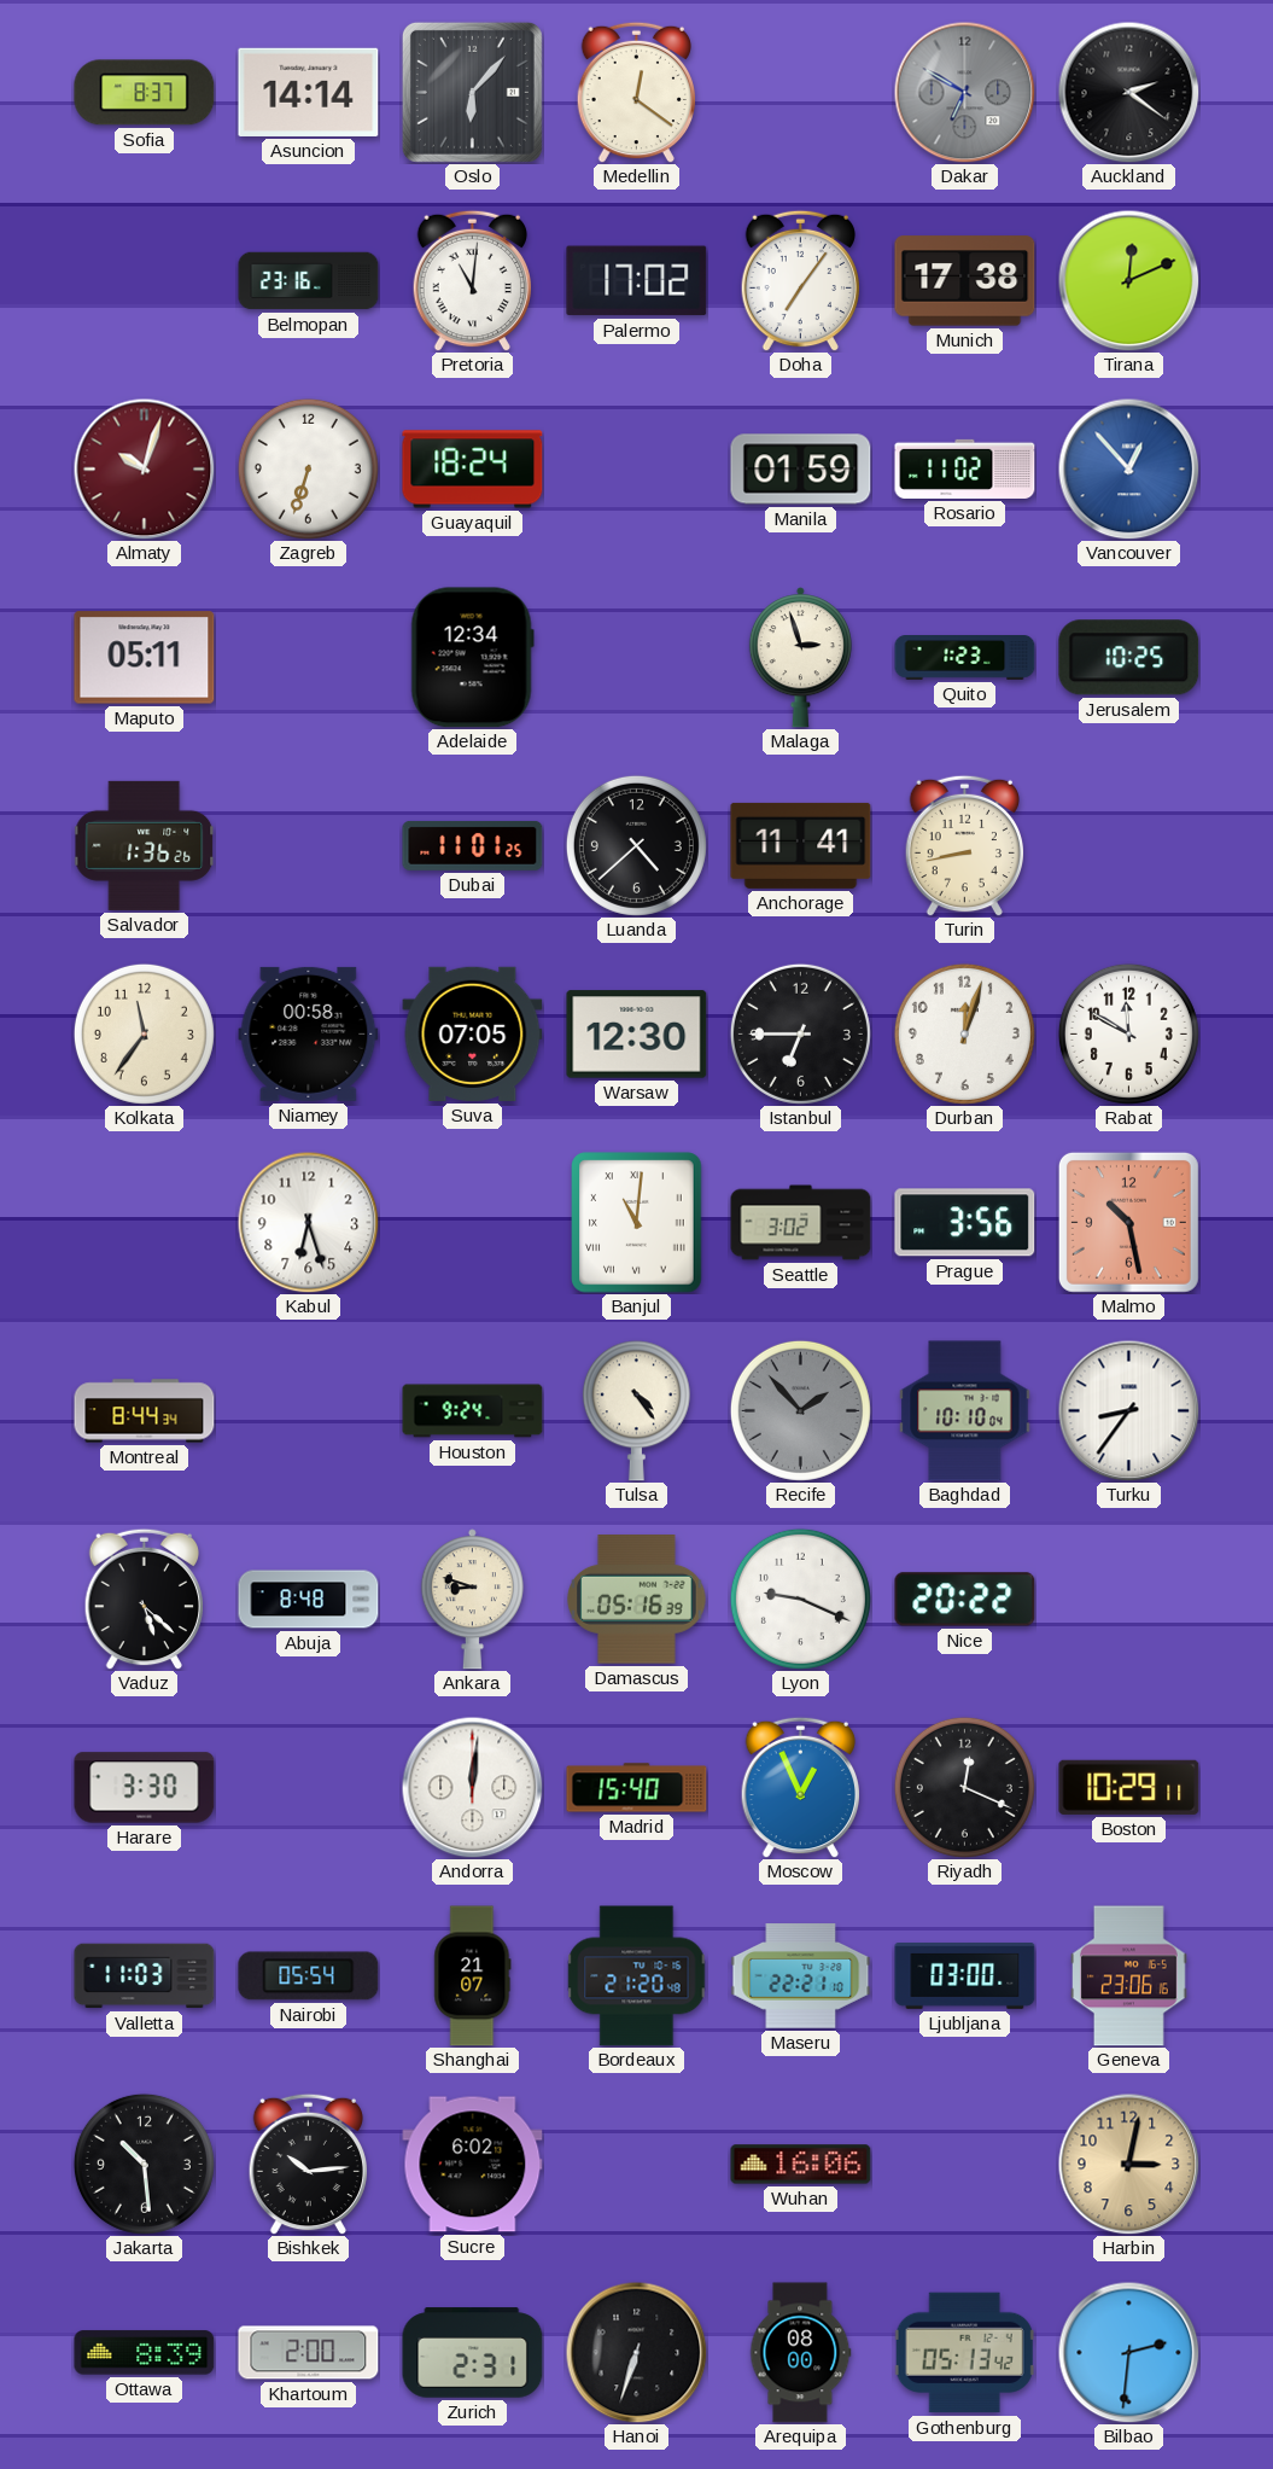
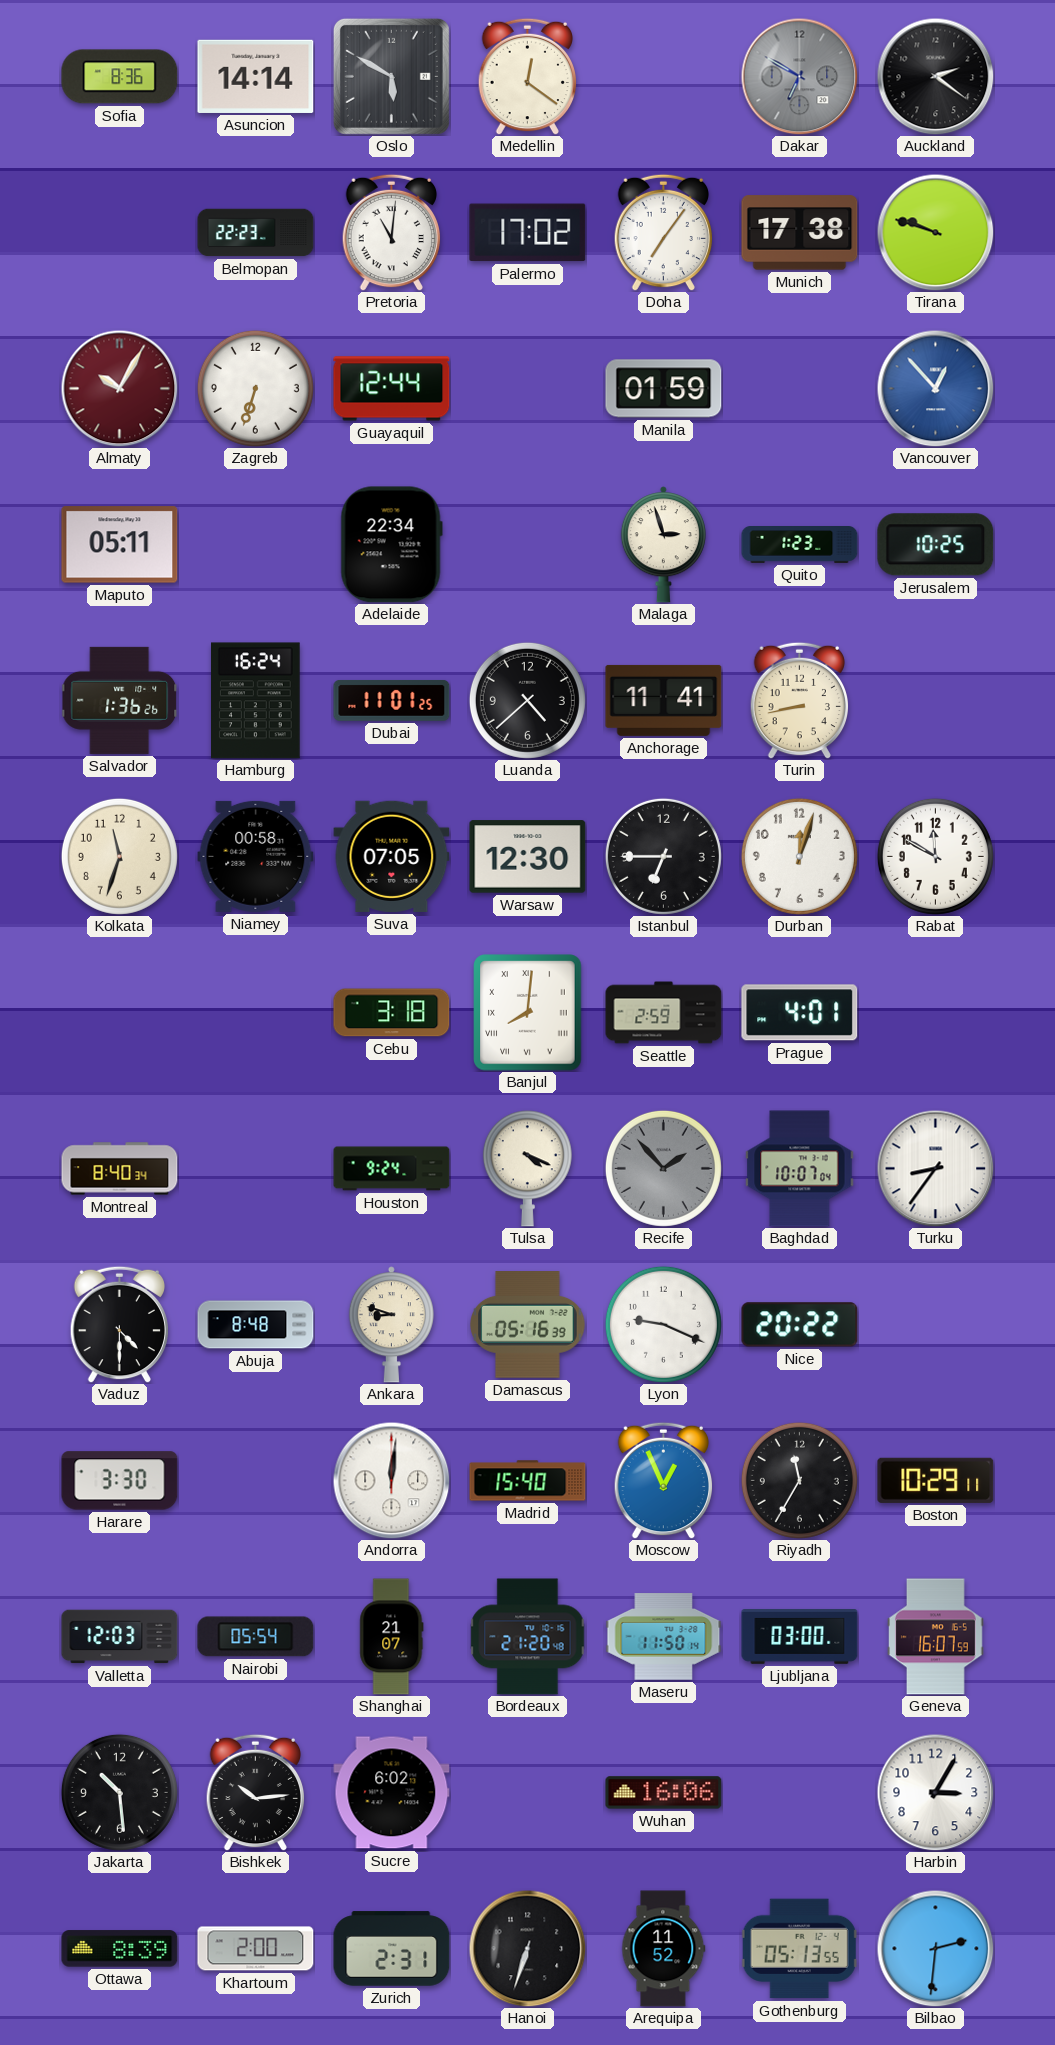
Sofia: 8:37 -> 8:36 (120, 77)
Oslo: 6:07 -> 5:50 (391, 76)
Belmopan: 23:16 -> 22:23 (256, 233)
Tirana: 12:11 -> 9:48 (935, 232)
Almaty: 10:03 -> 10:05 (119, 388)
Guayaquil: 18:24 -> 12:44 (392, 389)
Rosario: 11:02 -> none (965, 468)
Adelaide: 12:34 -> 22:34 (391, 545)
Hamburg: none -> 16:24 (256, 701)
Kolkata: 11:36 -> 11:33 (119, 856)
Kabul: 6:27 -> none (308, 1222)
Cebu: none -> 3:18 (392, 1013)
Banjul: 11:01 -> 8:01 (528, 1013)
Seattle: 3:02 -> 2:59 (664, 1013)
Prague: 3:56 -> 4:01 (800, 1013)
Malmo: 10:28 -> none (1128, 1222)
Montreal: 8:44 -> 8:40 (120, 1169)
Tulsa: 4:24 -> 4:19 (527, 1169)
Baghdad: 10:10 -> 10:07 (800, 1169)
Vaduz: 5:22 -> 4:30 (120, 1324)
Riyadh: 12:19 -> 11:35 (799, 1480)
Valletta: 11:03 -> 12:03 (120, 1637)
Maseru: 22:21 -> 11:50 (664, 1637)
Geneva: 23:06 -> 16:07 (936, 1637)
Harbin: 3:02 -> 3:05 (935, 1792)
Harbin dial: champagne -> white (935, 1792)
Arequipa: 08:00 -> 11:52 (664, 1949)
Gothenburg: 05:13:42 -> 05:13:55 (799, 1949)
